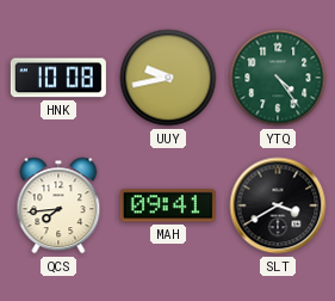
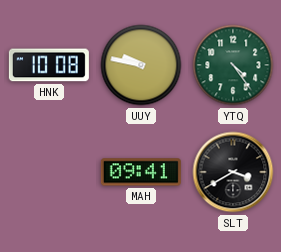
UUY: 9:43 -> 9:47 (141, 65)
QCS: 7:44 -> none (58, 205)
